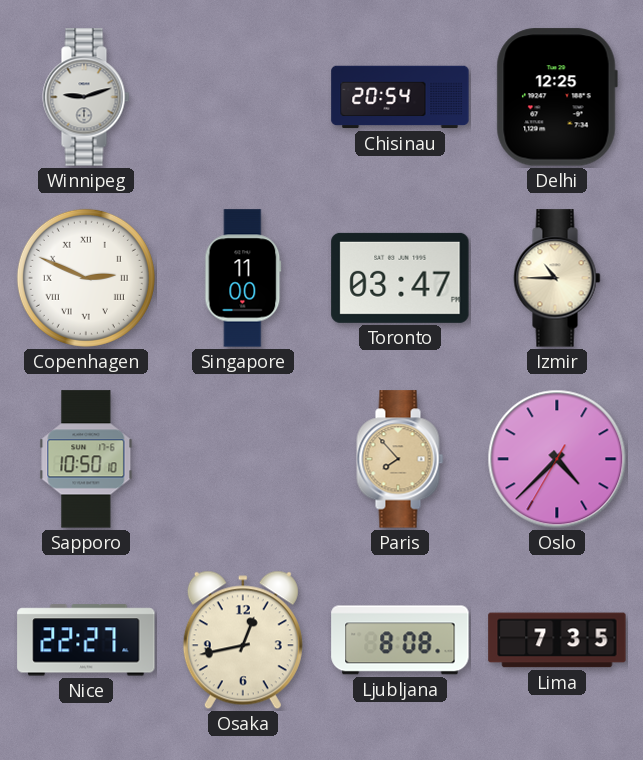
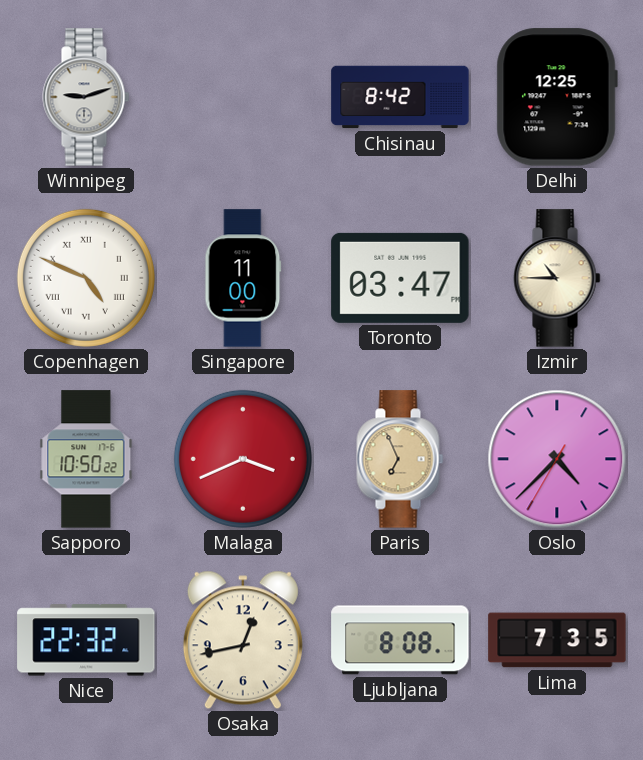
Chisinau: 20:54 -> 8:42 (400, 97)
Copenhagen: 2:49 -> 4:49 (86, 278)
Sapporo: 10:50:10 -> 10:50:22 (86, 459)
Malaga: none -> 3:41 (243, 459)
Paris: 7:53 -> 6:56 (400, 459)
Nice: 22:27 -> 22:32 (86, 640)
